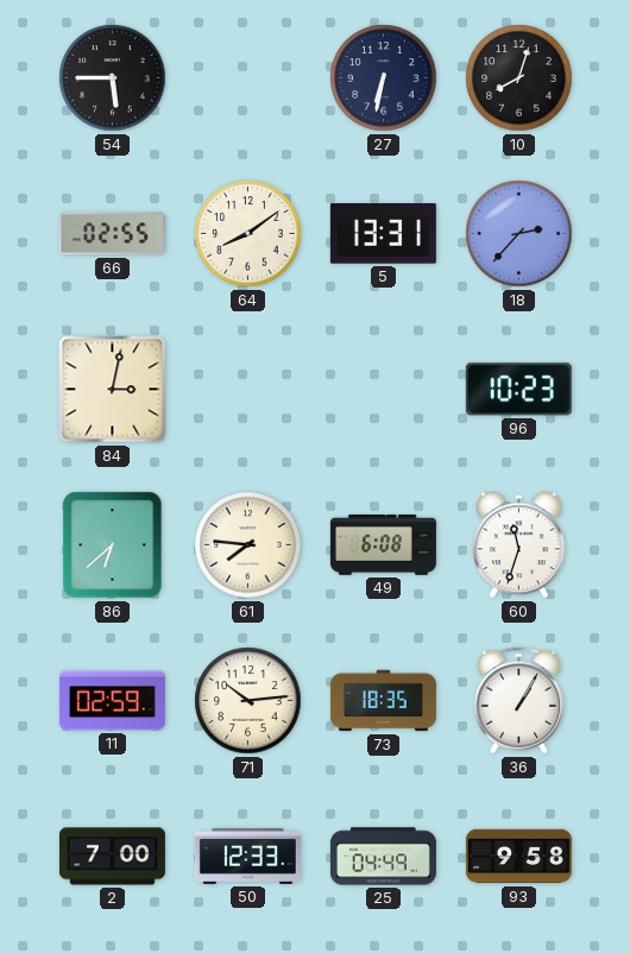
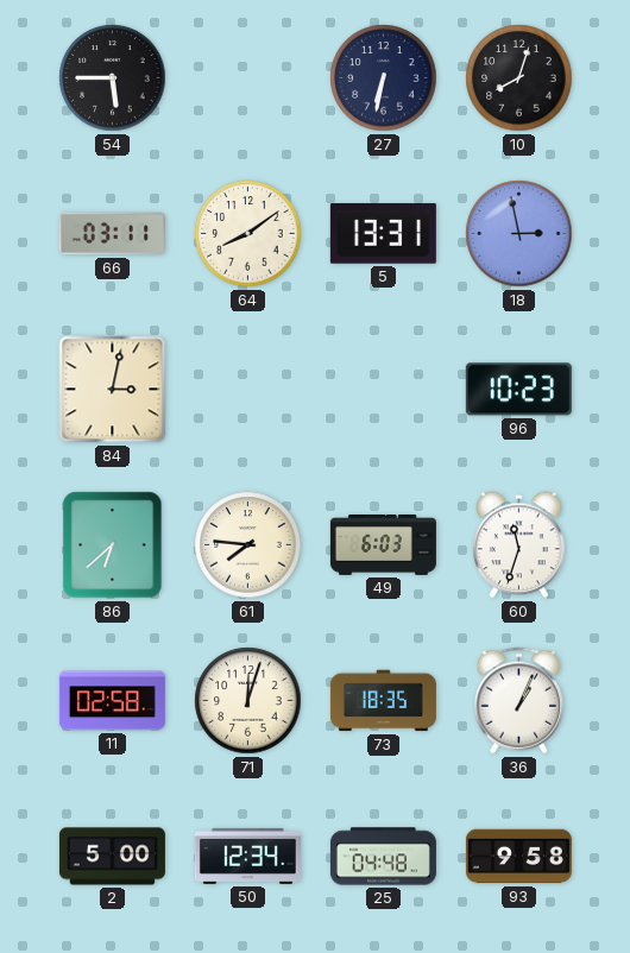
66: 02:55 -> 03:11 (112, 234)
18: 2:37 -> 2:58 (519, 234)
49: 6:08 -> 6:03 (383, 545)
11: 02:59 -> 02:58 (112, 701)
71: 10:14 -> 12:03 (248, 701)
36: 1:05 -> 1:04 (518, 701)
2: 7:00 -> 5:00 (112, 857)
50: 12:33 -> 12:34 (247, 856)
25: 04:49 -> 04:48 (383, 857)
